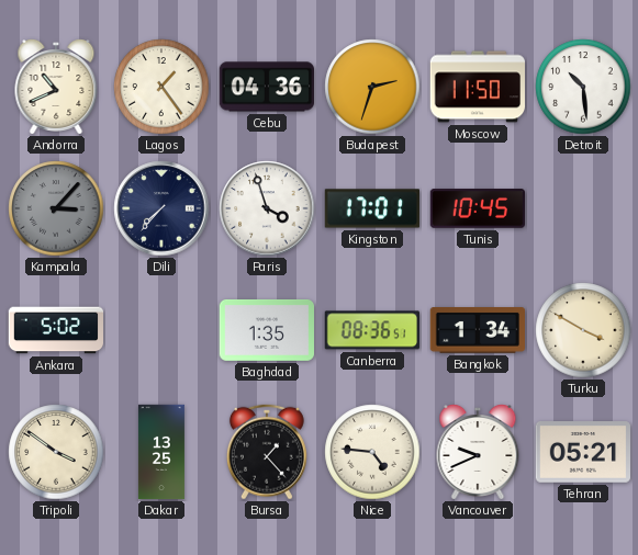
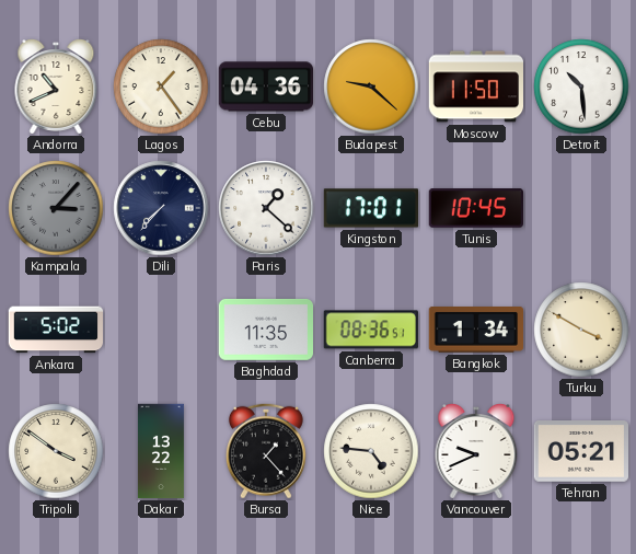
Budapest: 2:33 -> 9:22 (371, 86)
Paris: 3:57 -> 1:22 (266, 208)
Baghdad: 1:35 -> 11:35 (265, 330)
Dakar: 13:25 -> 13:22 (161, 451)
